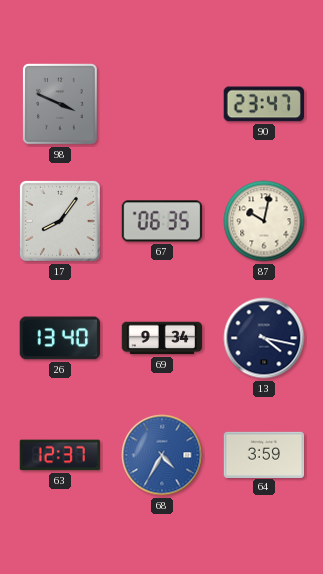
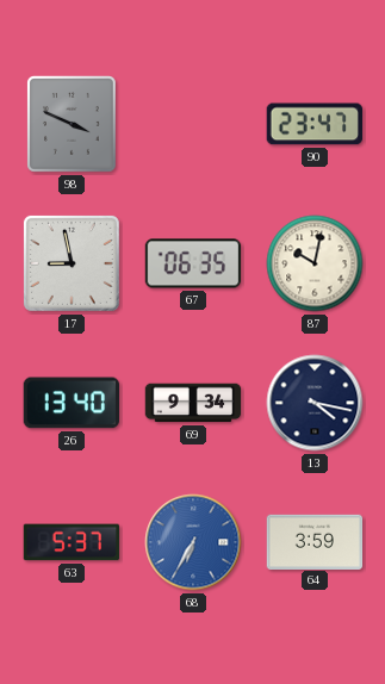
17: 8:06 -> 8:58 (72, 263)
63: 12:37 -> 5:37 (72, 542)
68: 4:35 -> 6:35 (193, 542)
